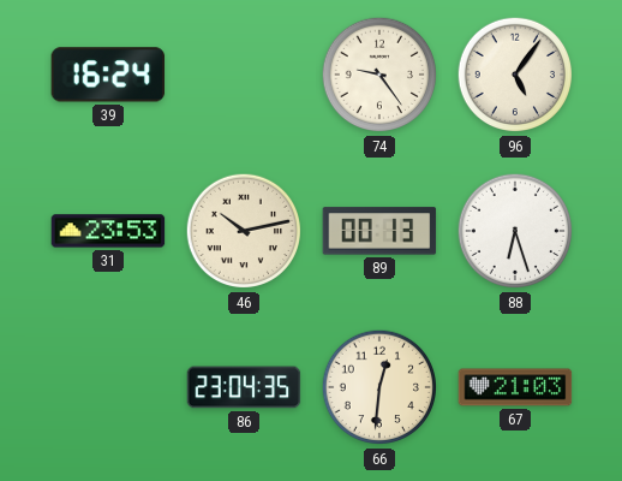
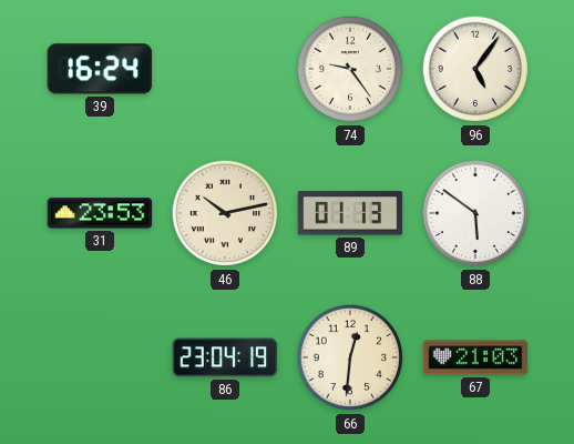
89: 00:13 -> 01:13 (350, 213)
88: 6:27 -> 5:51 (475, 213)
86: 23:04:35 -> 23:04:19 (225, 357)
